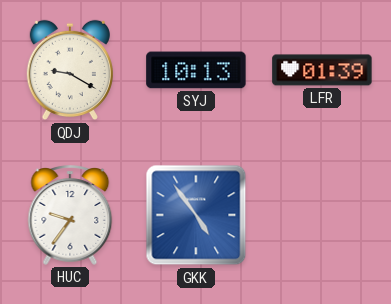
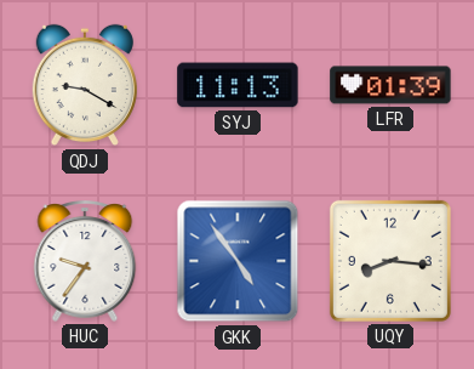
SYJ: 10:13 -> 11:13 (238, 85)
UQY: none -> 8:16 (390, 261)
